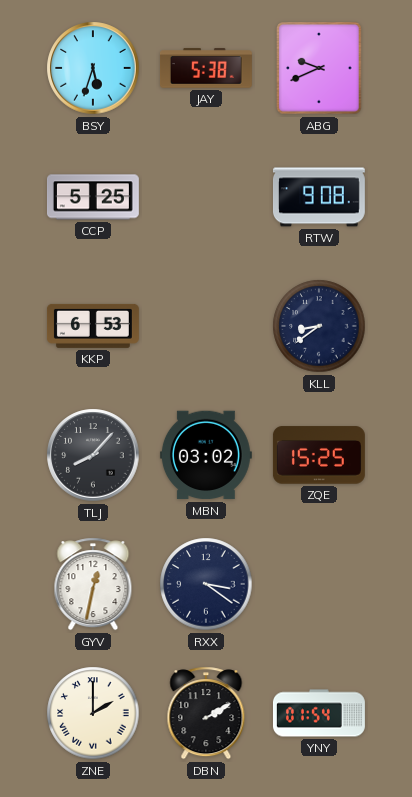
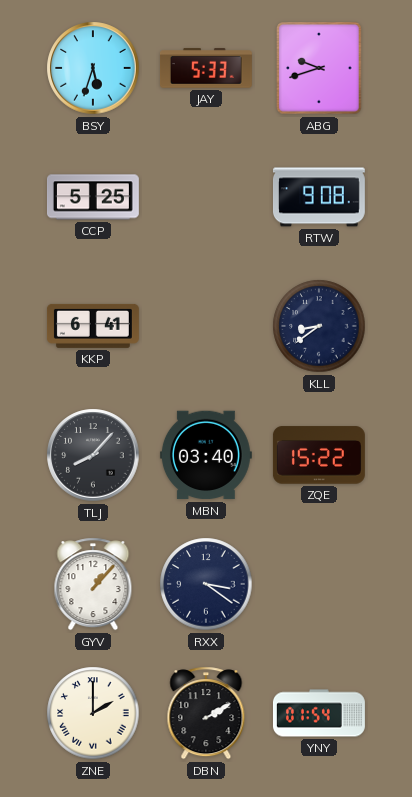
JAY: 5:38 -> 5:33 (206, 68)
ABG: 9:41 -> 9:42 (319, 68)
KKP: 6:53 -> 6:41 (93, 326)
MBN: 03:02 -> 03:40 (206, 455)
ZQE: 15:25 -> 15:22 (319, 455)
GYV: 12:32 -> 1:07 (93, 584)
